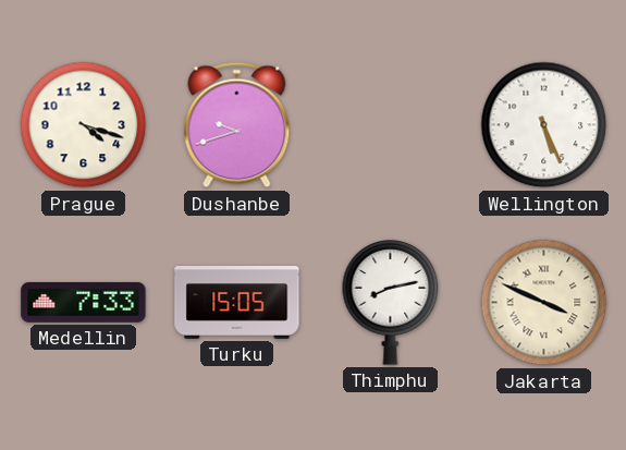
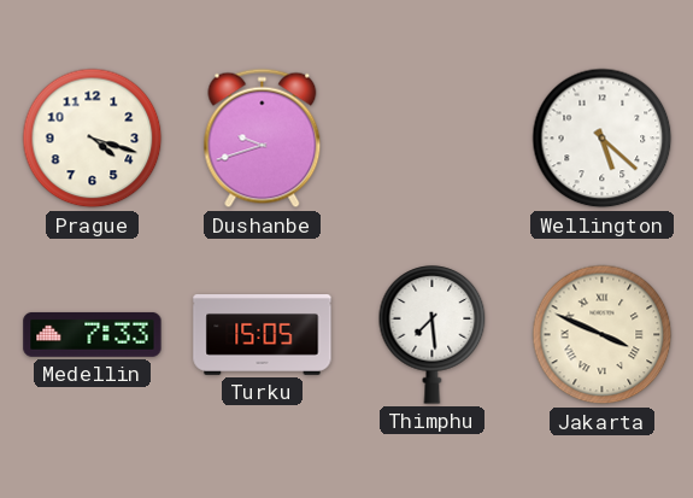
Wellington: 5:26 -> 5:22 (603, 139)
Thimphu: 8:13 -> 7:29 (433, 335)
